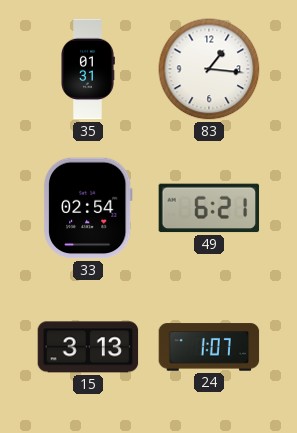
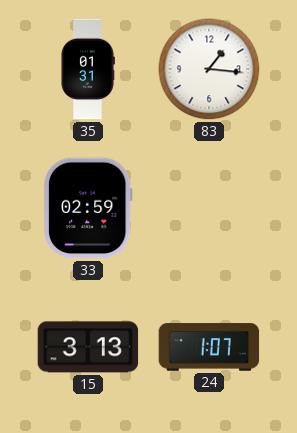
33: 02:54 -> 02:59 (88, 208)
49: 6:21 -> none (209, 208)
